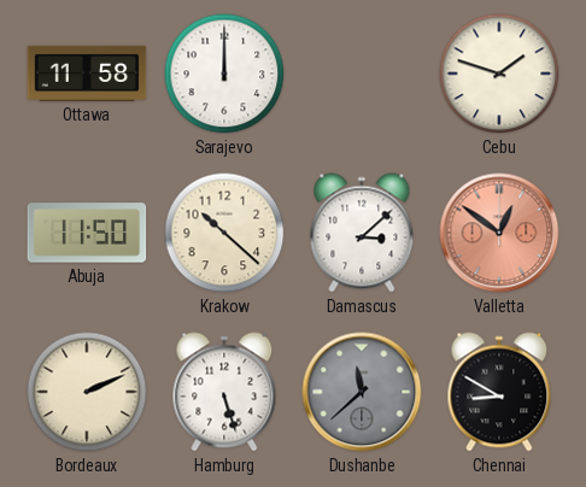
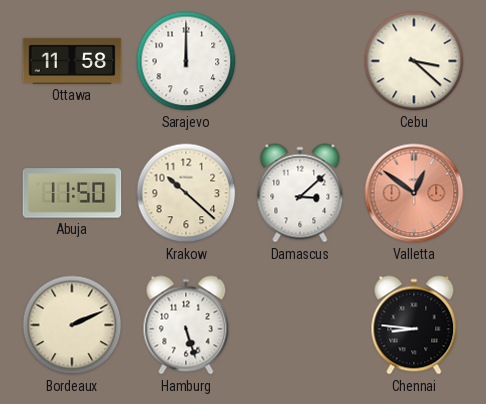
Cebu: 1:48 -> 3:22 (414, 61)
Dushanbe: 11:38 -> none (362, 392)
Chennai: 8:50 -> 8:46 (414, 325)
